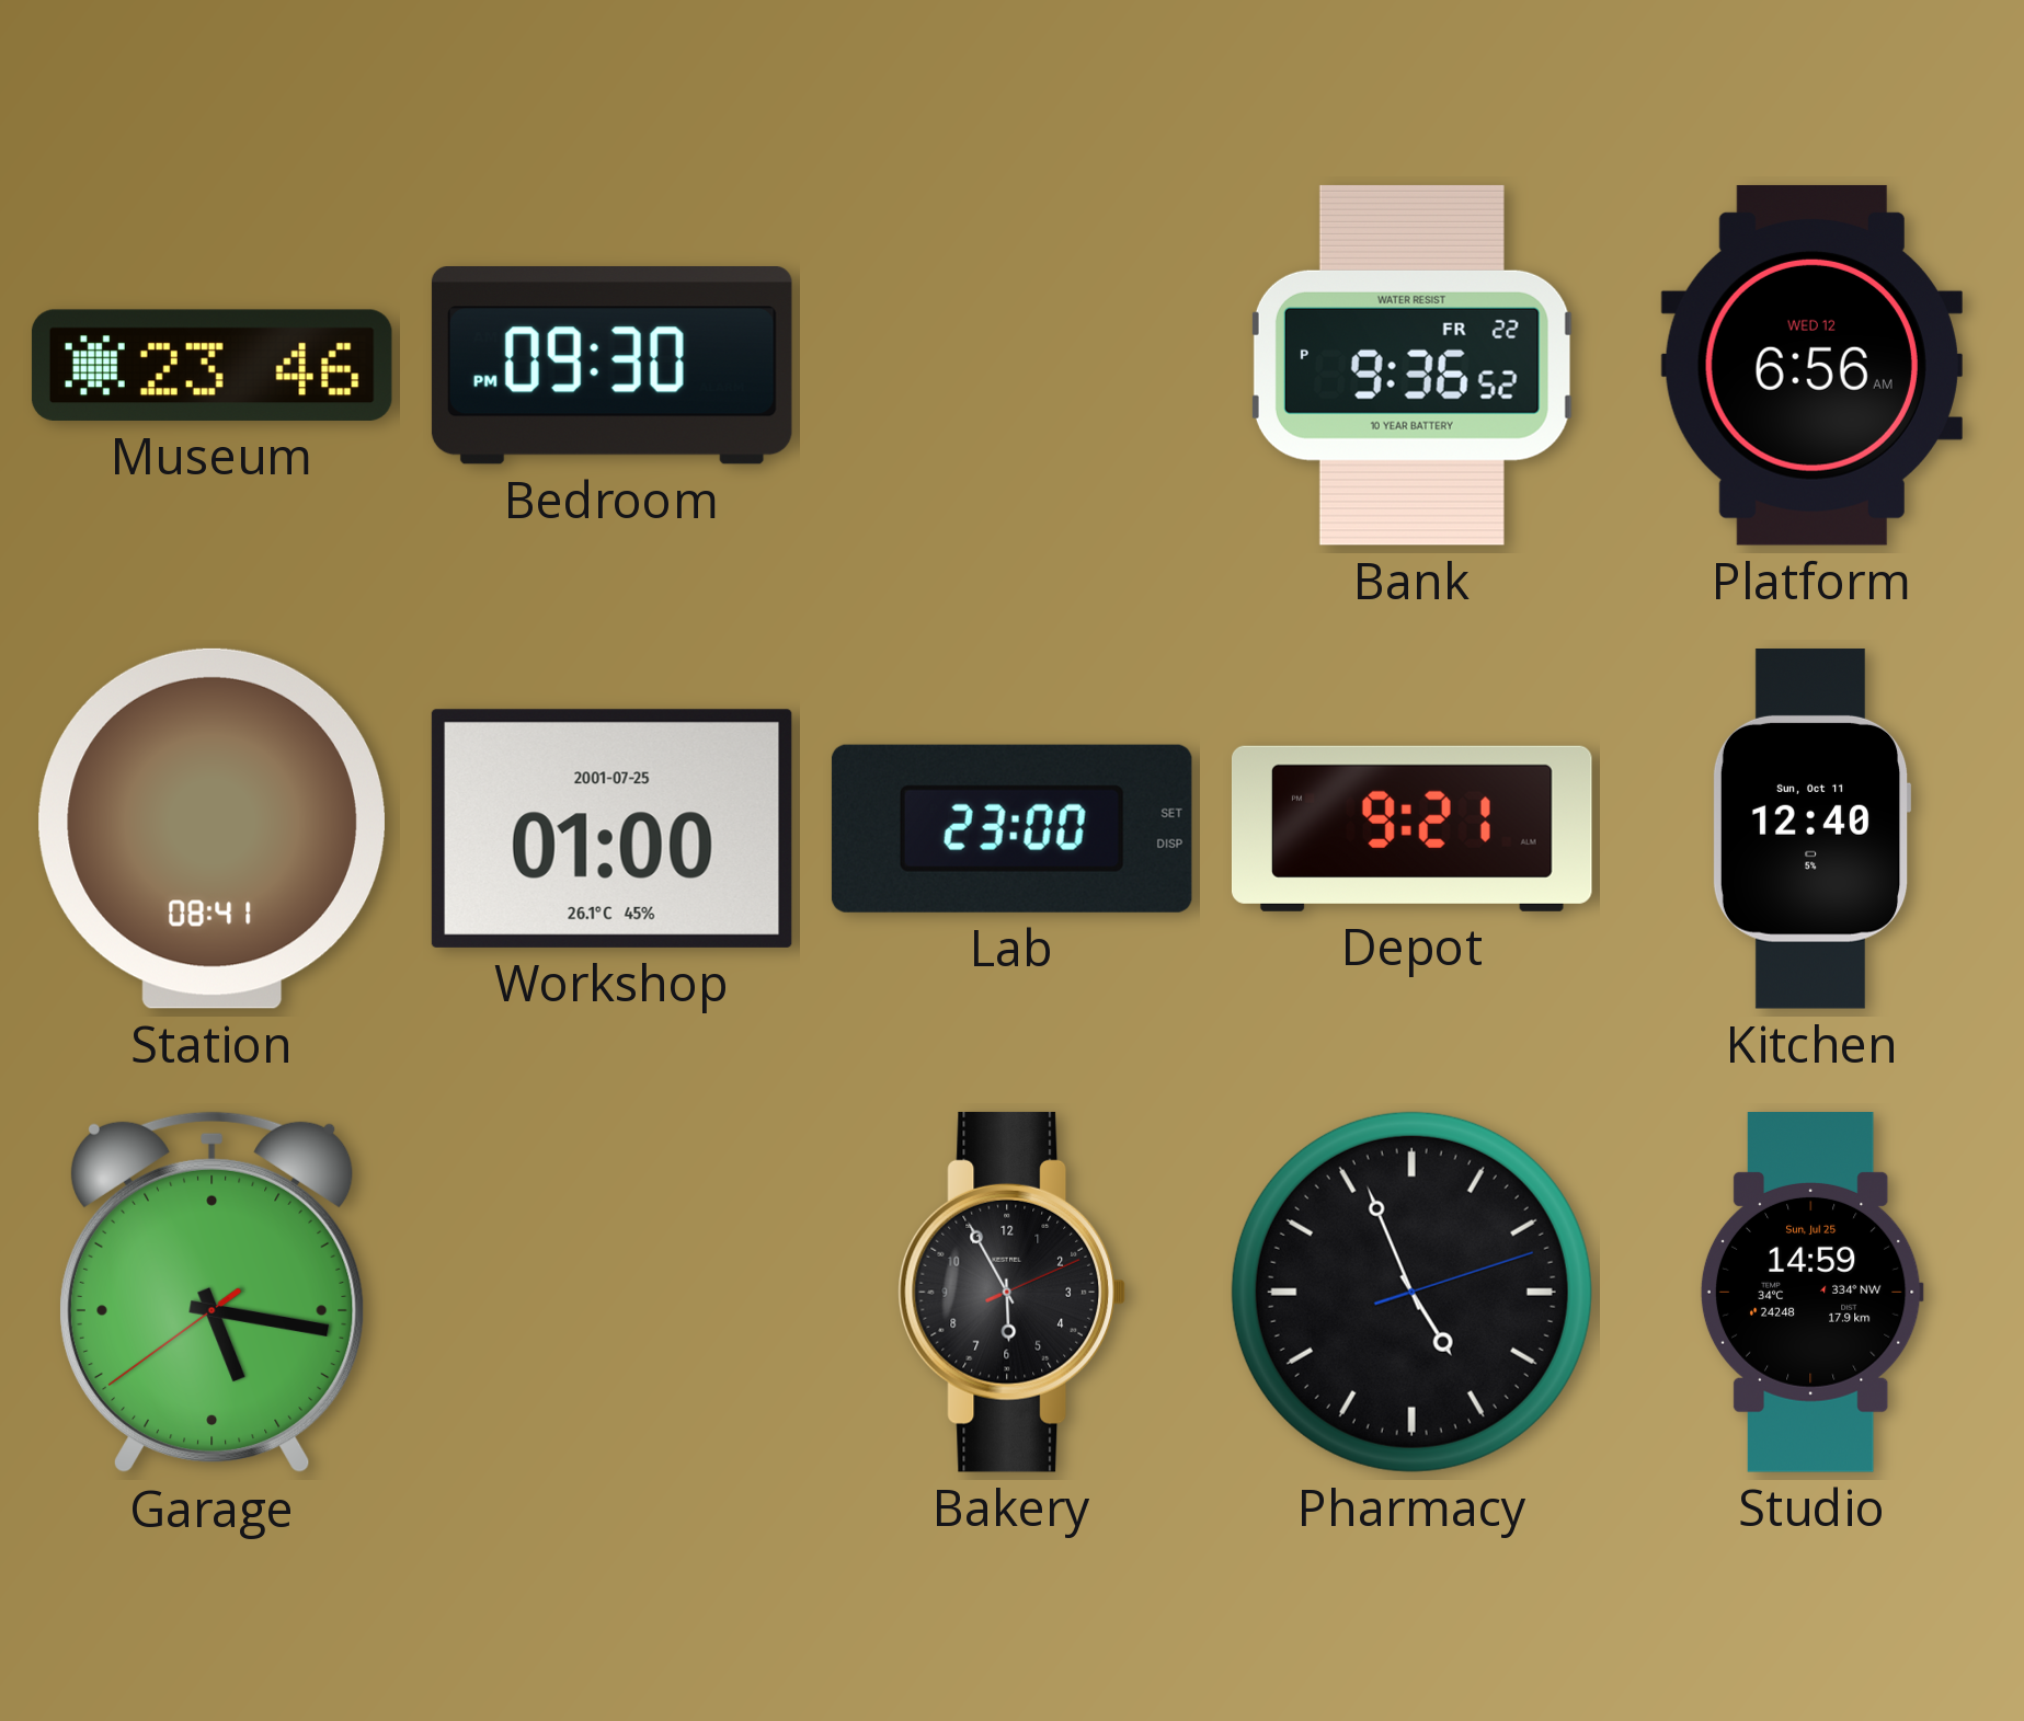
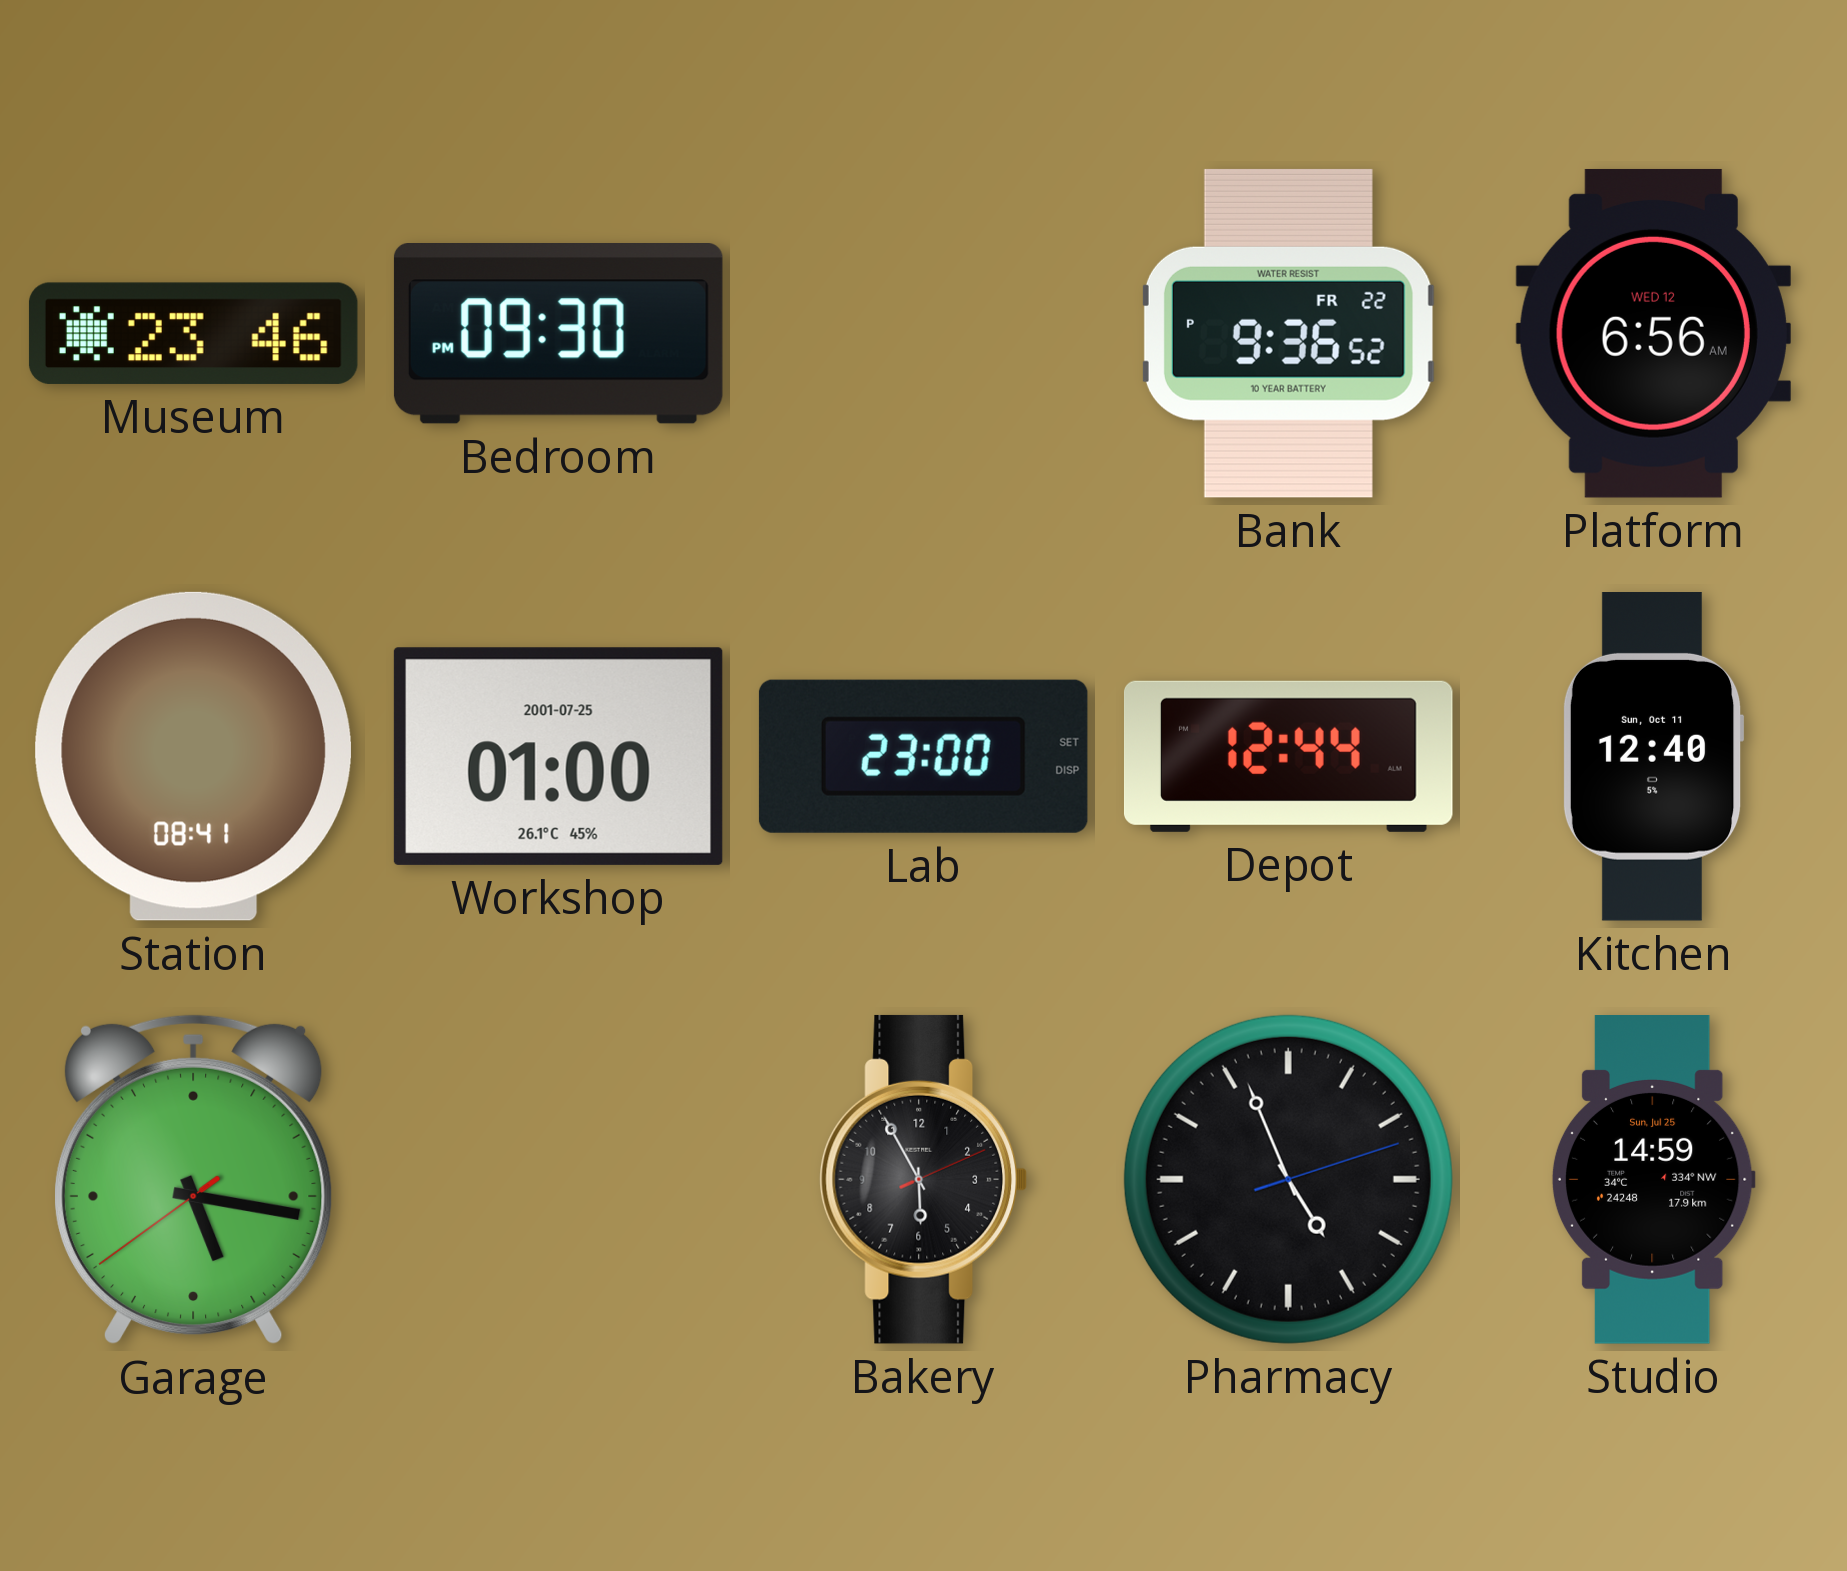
Depot: 9:21 -> 12:44 (1288, 756)
